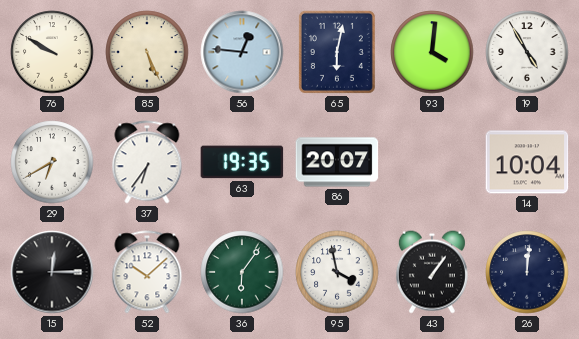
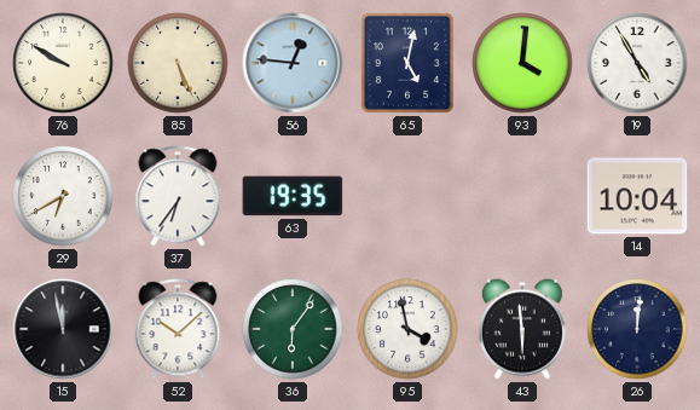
65: 6:02 -> 5:02 (407, 63)
86: 20:07 -> none (337, 162)
15: 12:15 -> 11:58 (63, 329)
43: 1:06 -> 5:59 (522, 329)
